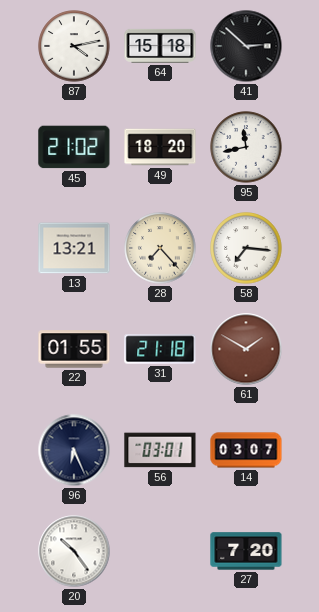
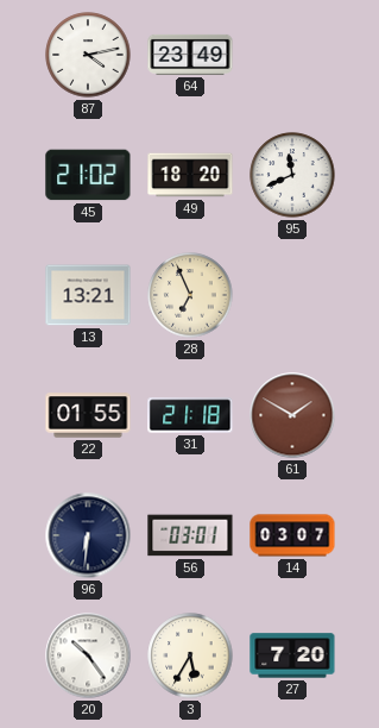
64: 15:18 -> 23:49 (190, 55)
41: 2:52 -> none (246, 46)
95: 11:43 -> 11:41 (292, 175)
28: 7:23 -> 6:56 (190, 295)
58: 7:16 -> none (246, 248)
96: 6:26 -> 6:31 (88, 535)
3: none -> 5:35 (190, 655)
